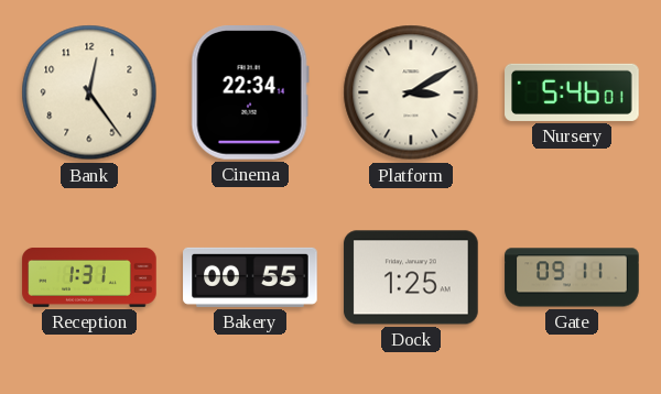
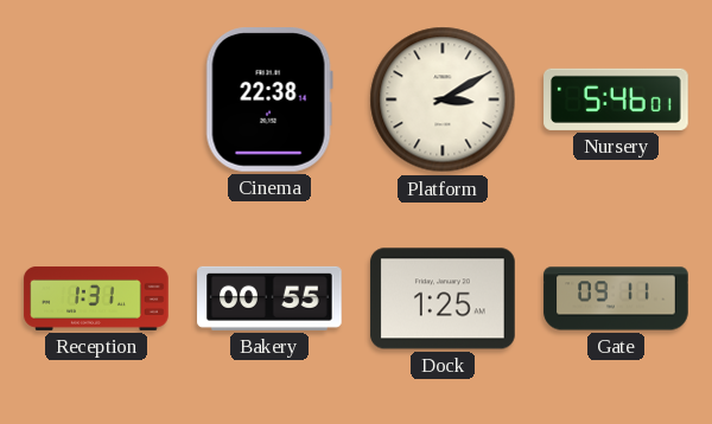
Bank: 12:24 -> none (89, 92)
Cinema: 22:34 -> 22:38 (269, 101)
